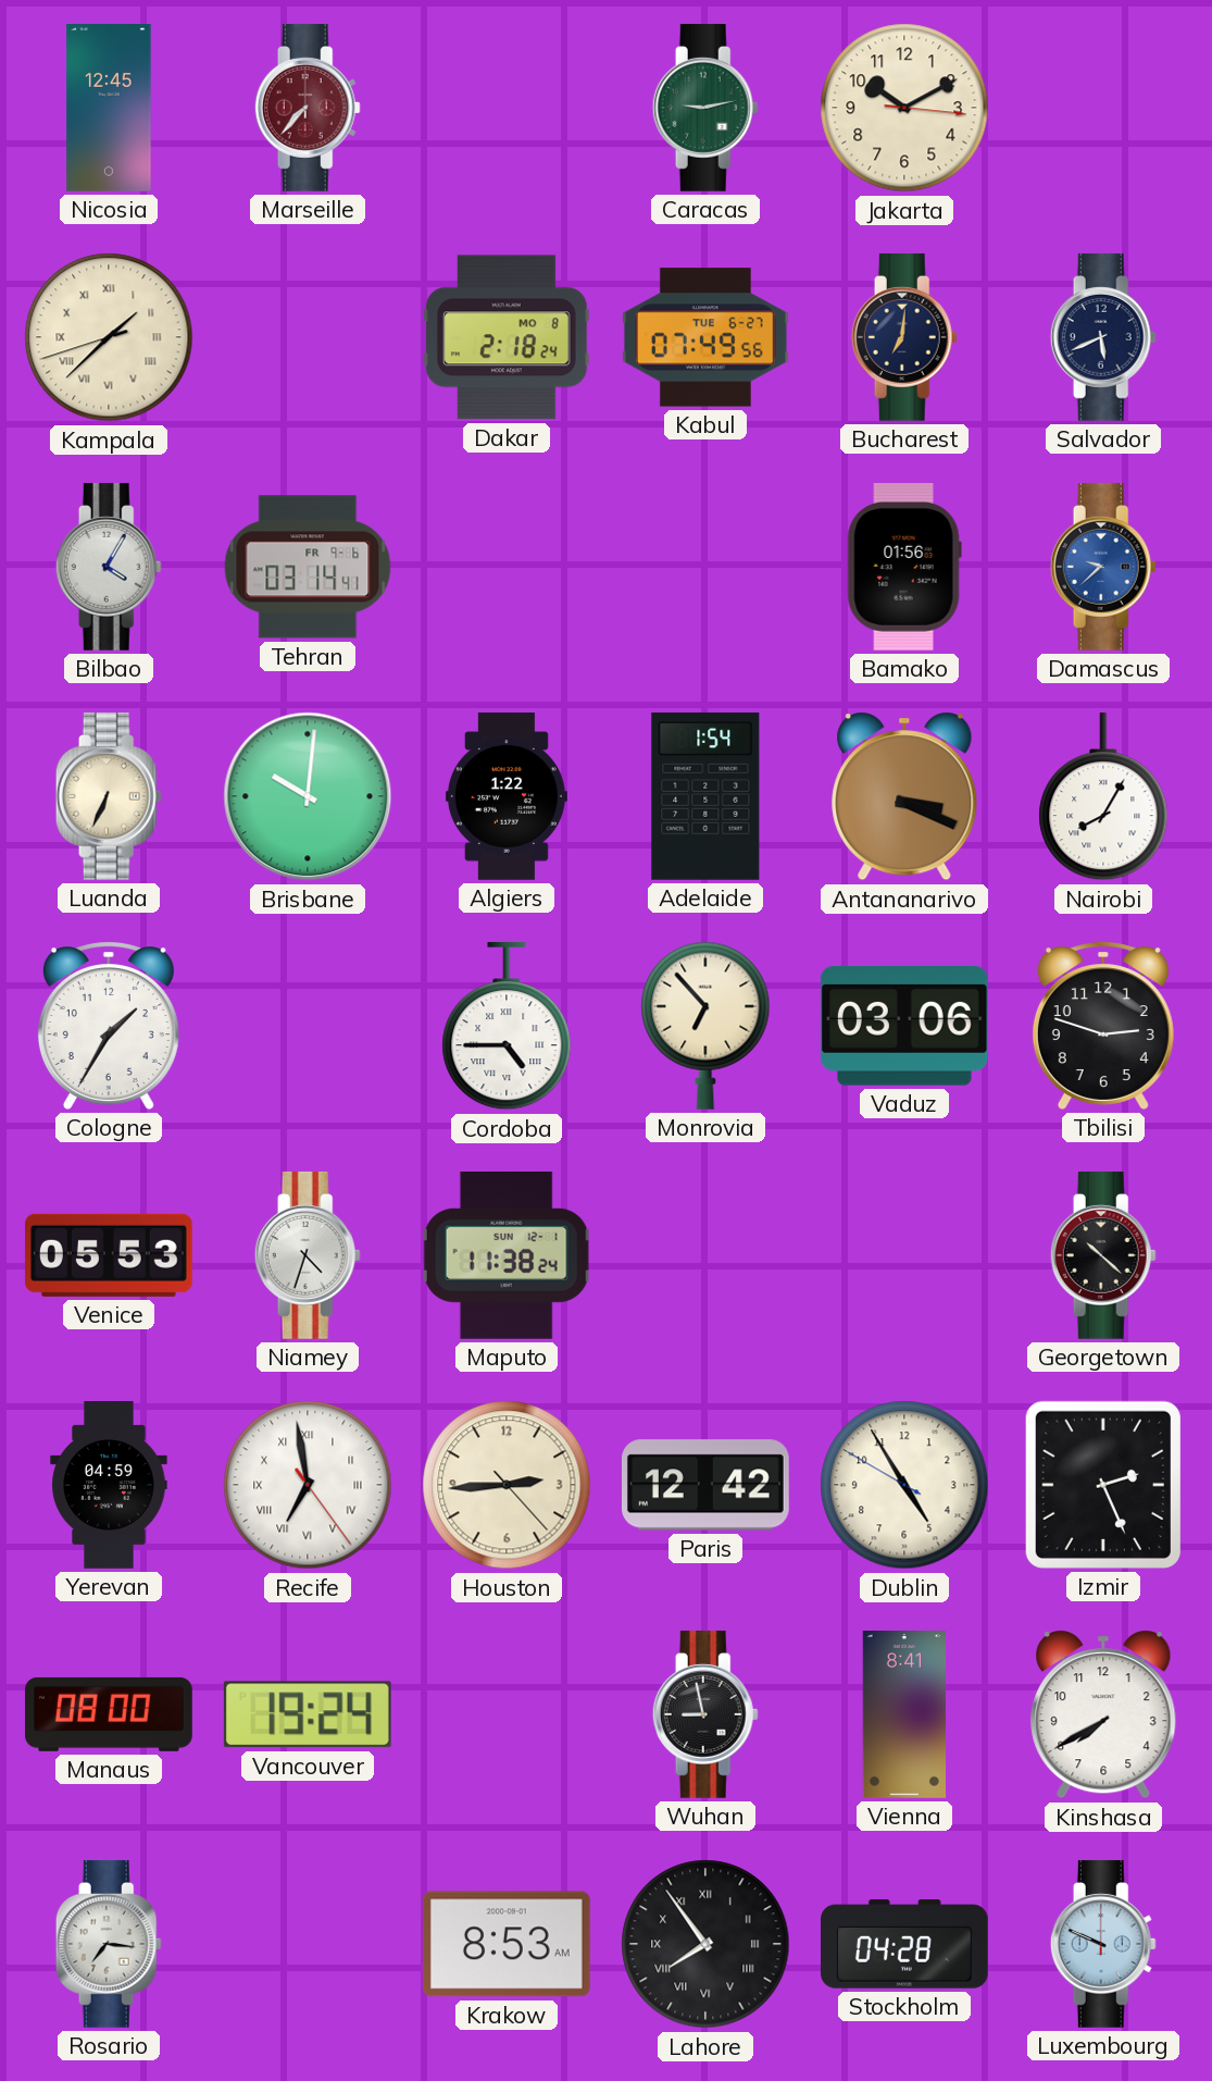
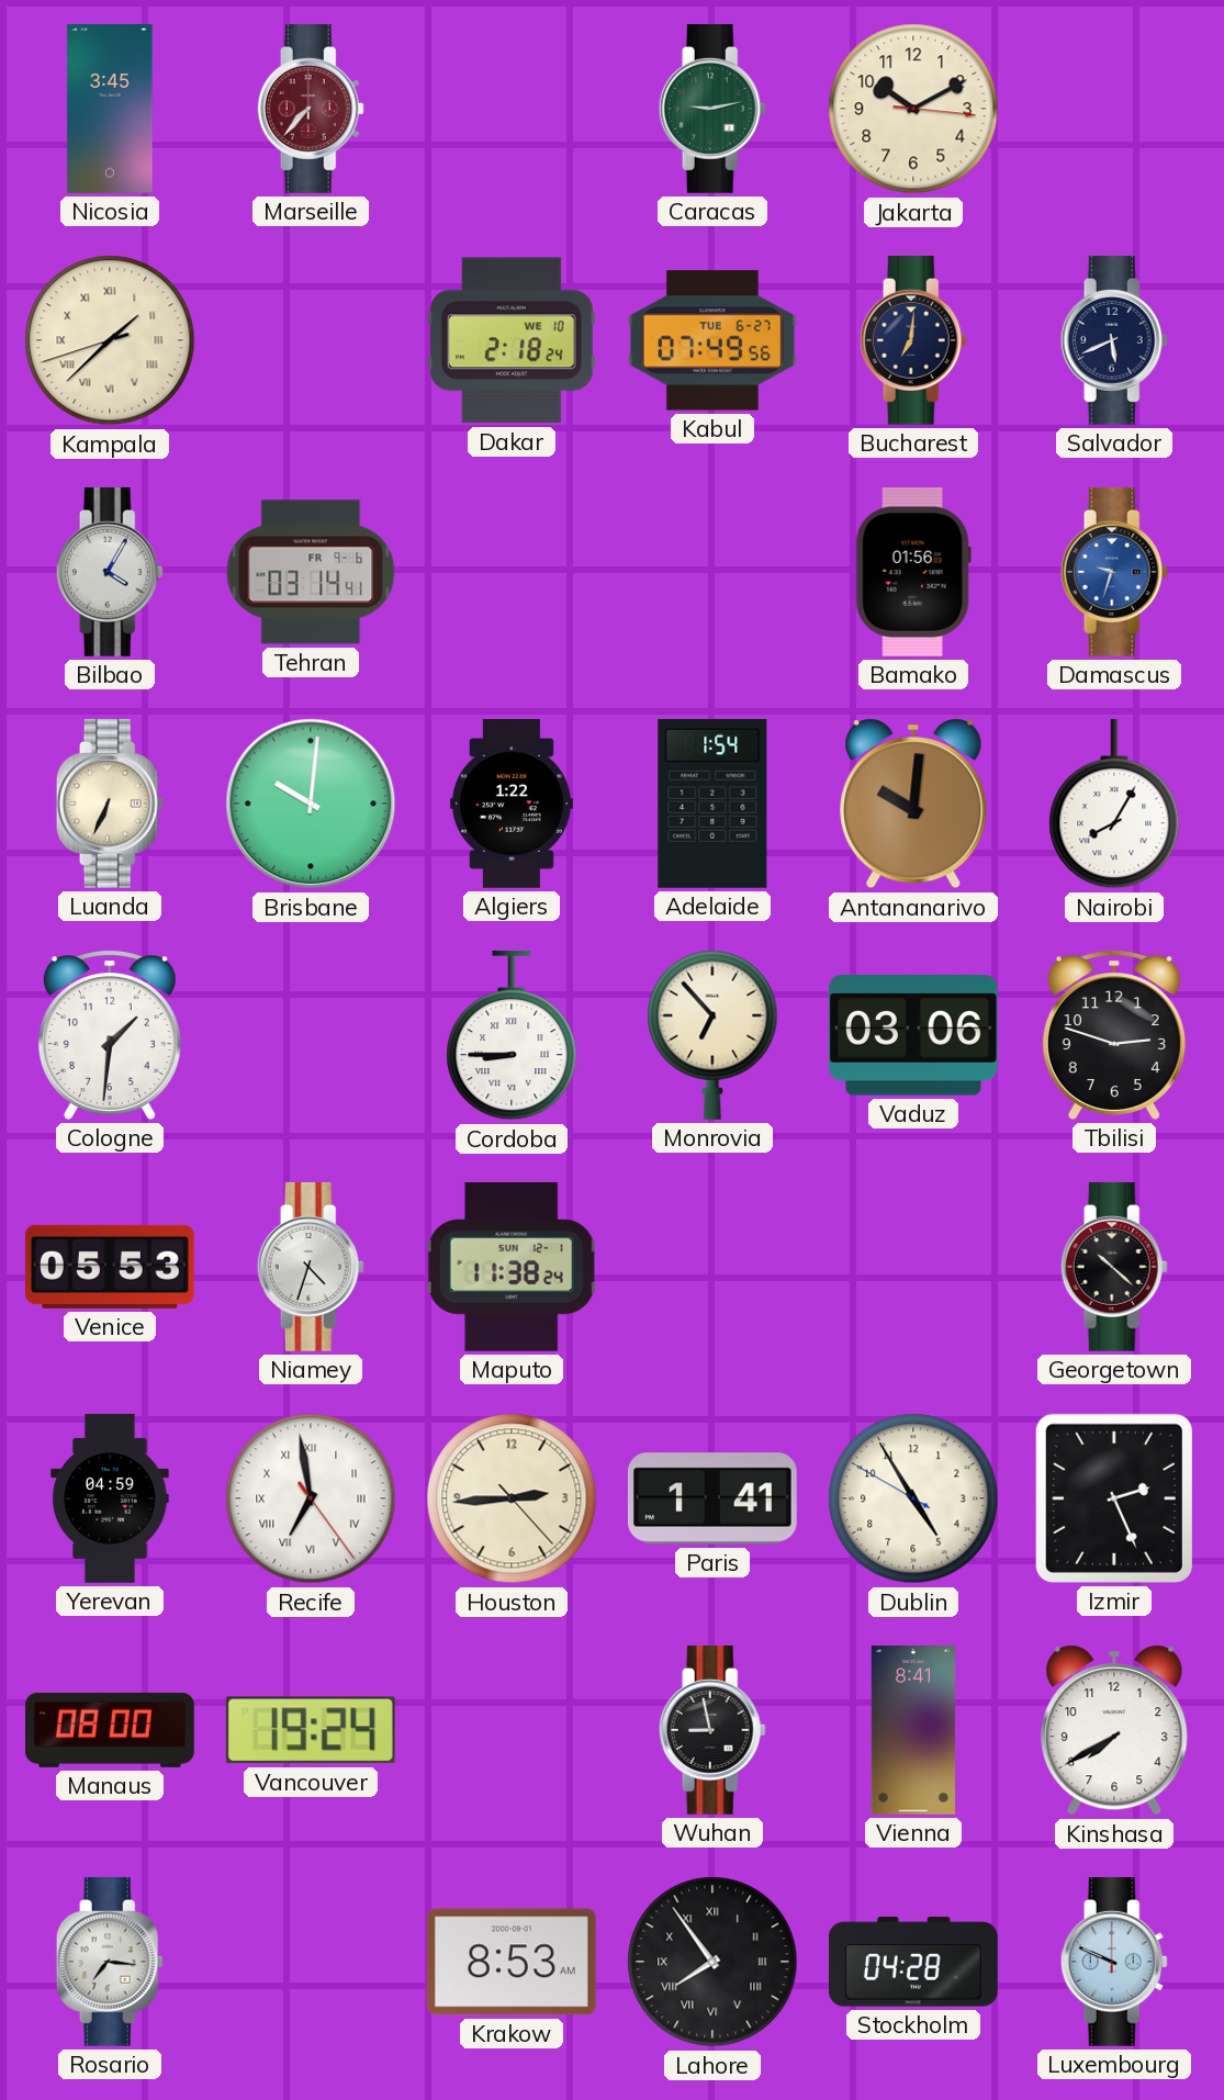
Nicosia: 12:45 -> 3:45 (110, 110)
Dakar date: MO 8 -> WE 10 (512, 340)
Damascus: 9:38 -> 9:33 (1114, 572)
Antananarivo: 3:19 -> 10:01 (913, 804)
Cologne: 1:35 -> 1:31 (110, 1035)
Cordoba: 4:45 -> 8:45 (512, 1035)
Paris: 12:42 -> 1:41 (712, 1498)
